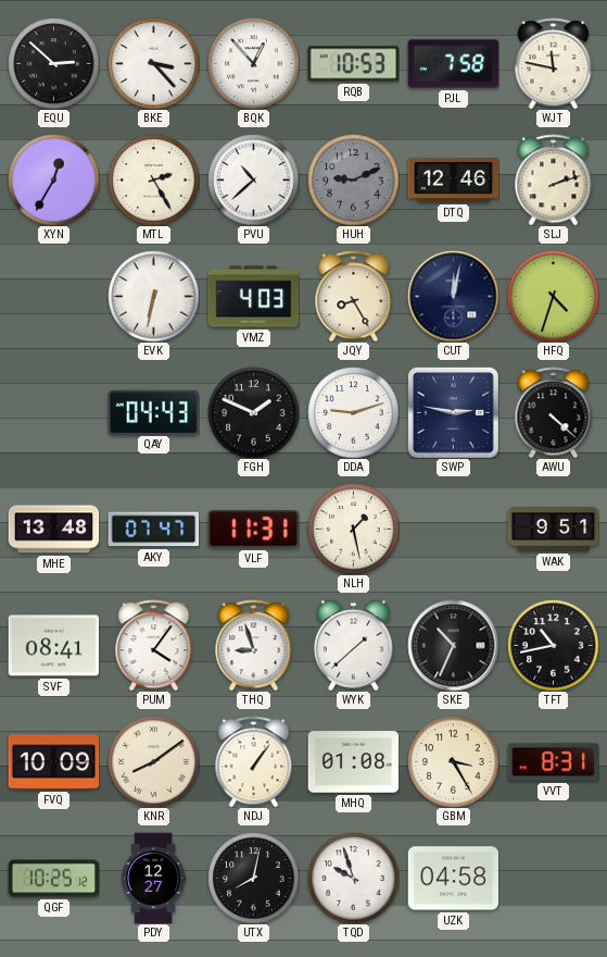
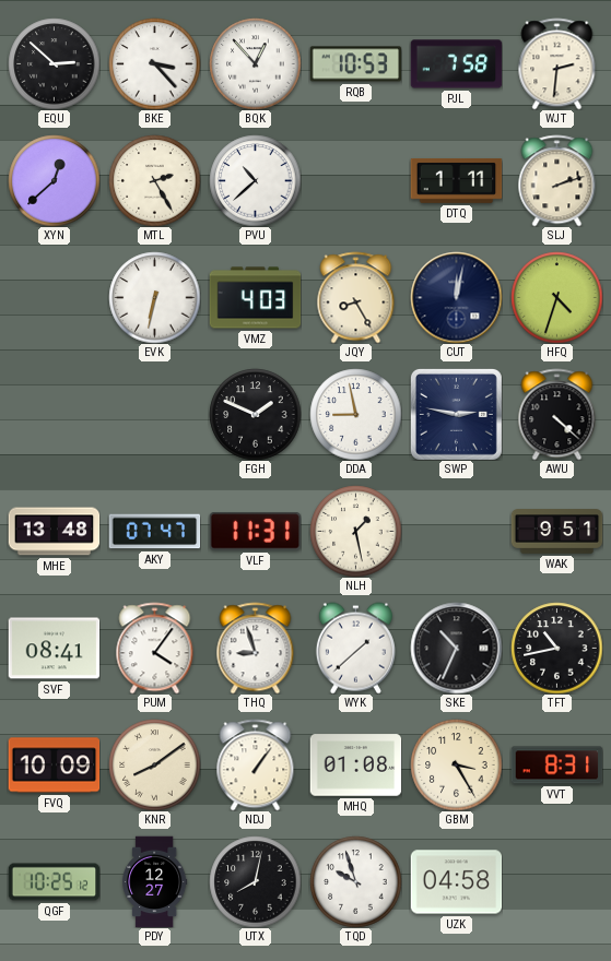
WJT: 11:47 -> 2:31 (557, 63)
XYN: 12:35 -> 12:38 (54, 180)
HUH: 9:11 -> none (353, 179)
DTQ: 12:46 -> 1:11 (456, 181)
QAY: 04:43 -> none (153, 412)
DDA: 9:12 -> 8:58 (355, 414)
